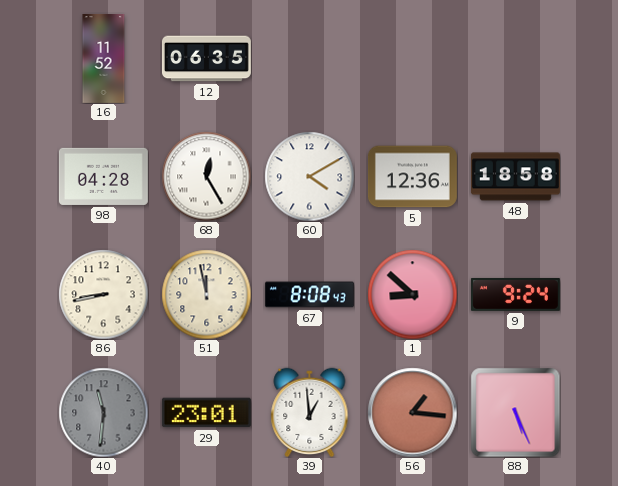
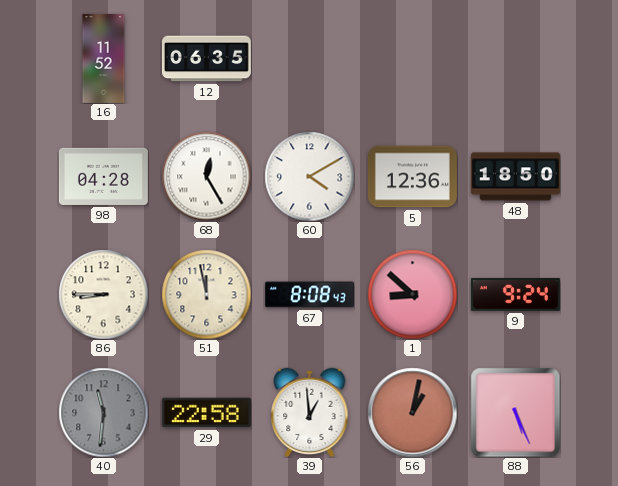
48: 18:58 -> 18:50 (515, 177)
86: 8:43 -> 8:45 (103, 294)
29: 23:01 -> 22:58 (206, 413)
56: 1:16 -> 1:02 (412, 412)
